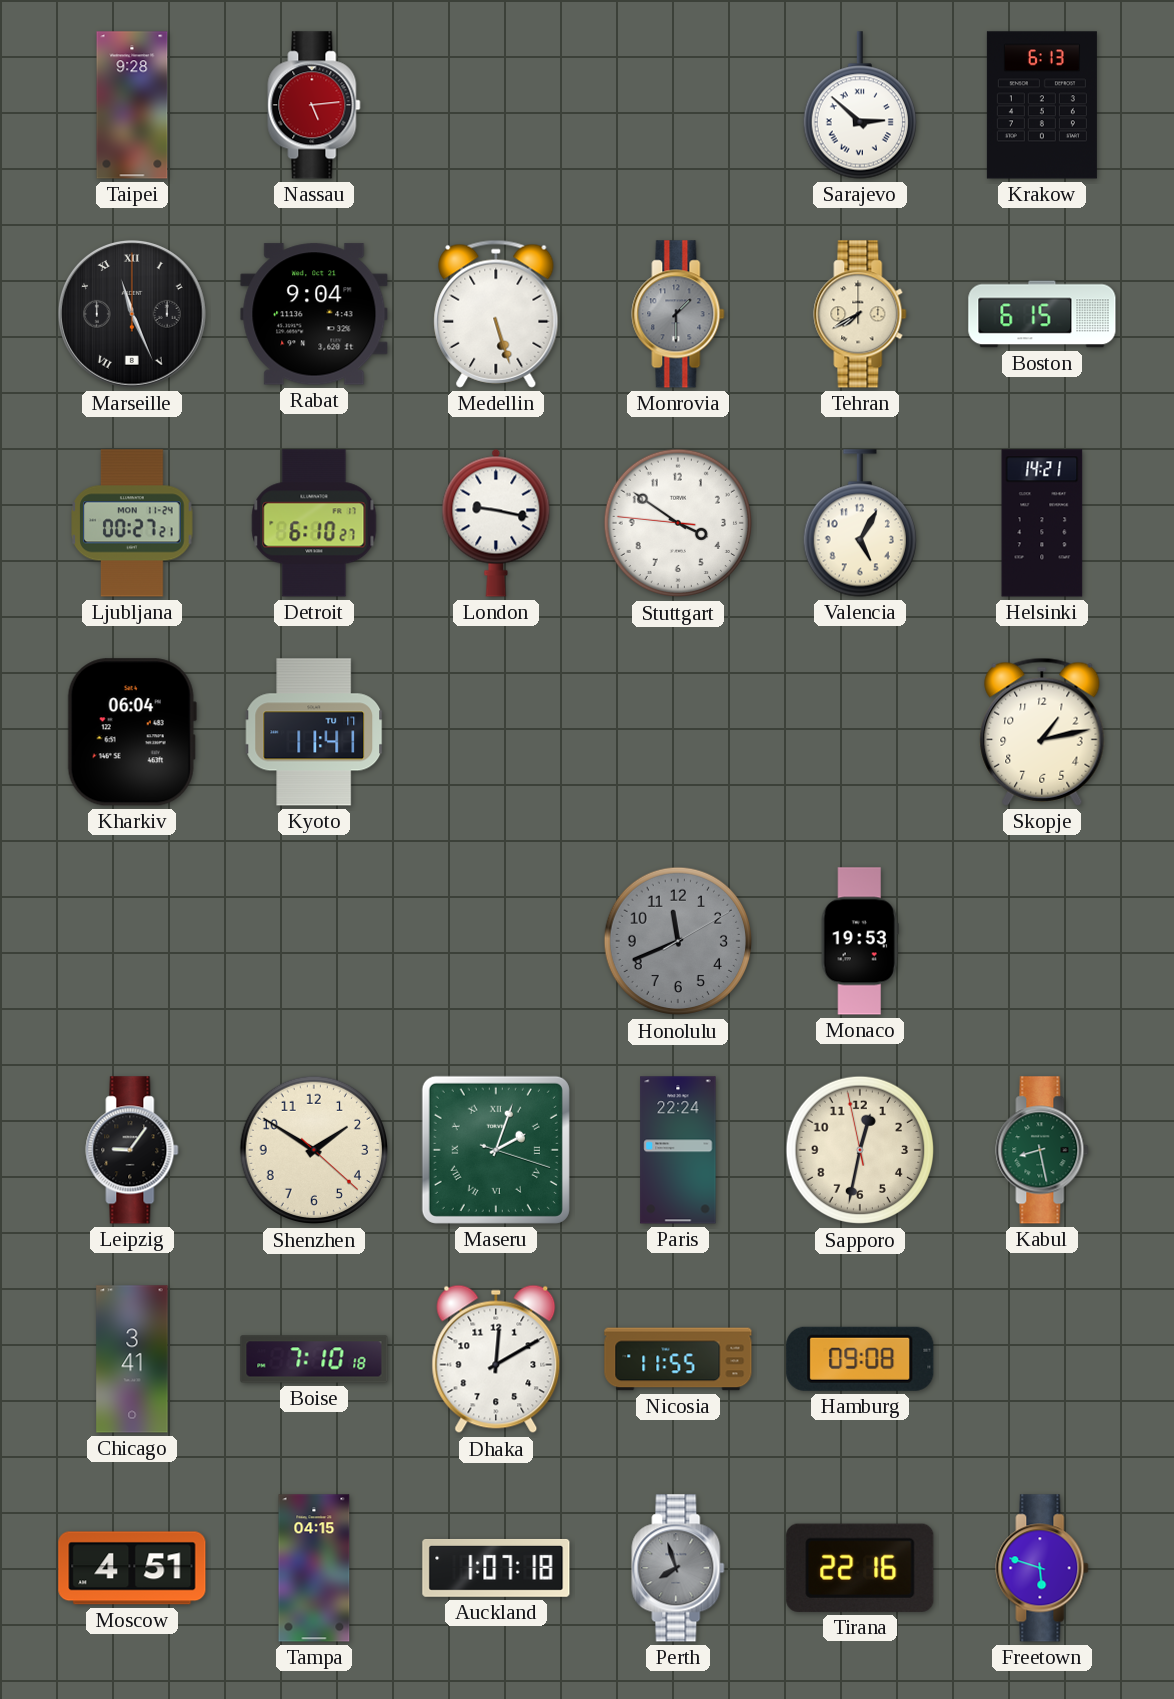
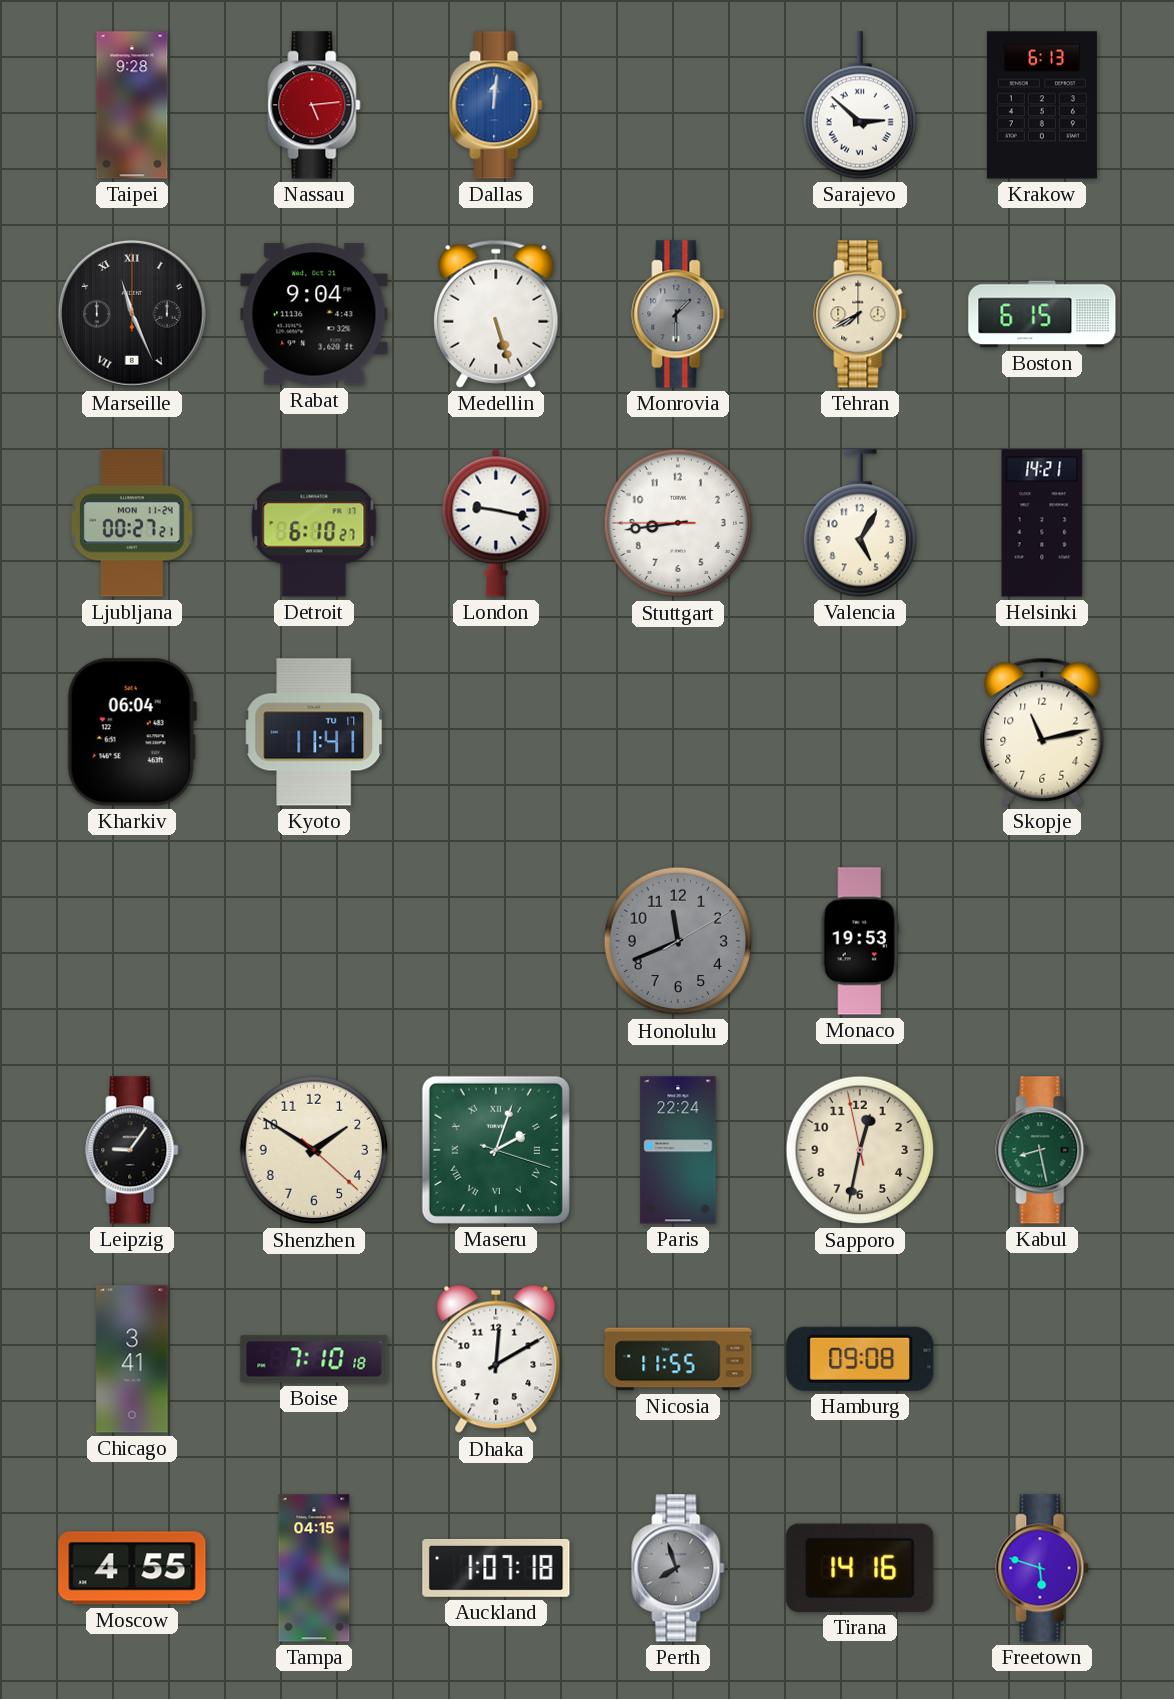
Dallas: none -> 12:01 (496, 105)
Stuttgart: 3:50 -> 8:43 (678, 523)
Skopje: 1:13 -> 11:13 (1042, 732)
Moscow: 4:51 -> 4:55 (132, 1568)
Tirana: 22:16 -> 14:16 (860, 1568)
